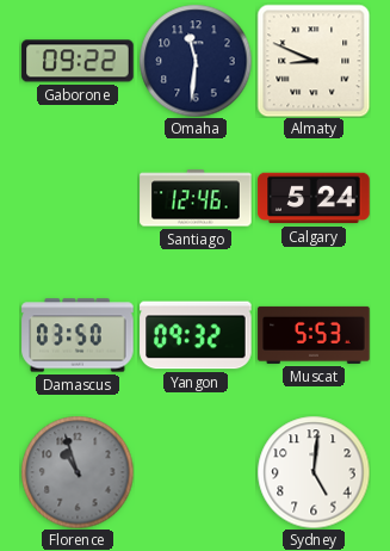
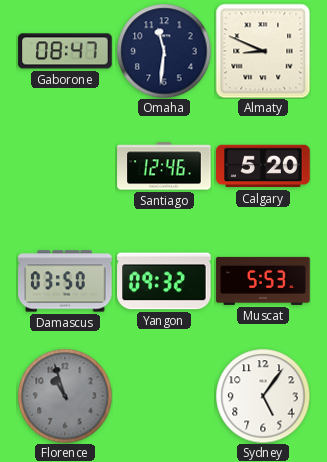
Gaborone: 09:22 -> 08:47 (65, 51)
Calgary: 5:24 -> 5:20 (263, 166)
Sydney: 5:01 -> 5:06 (263, 396)
